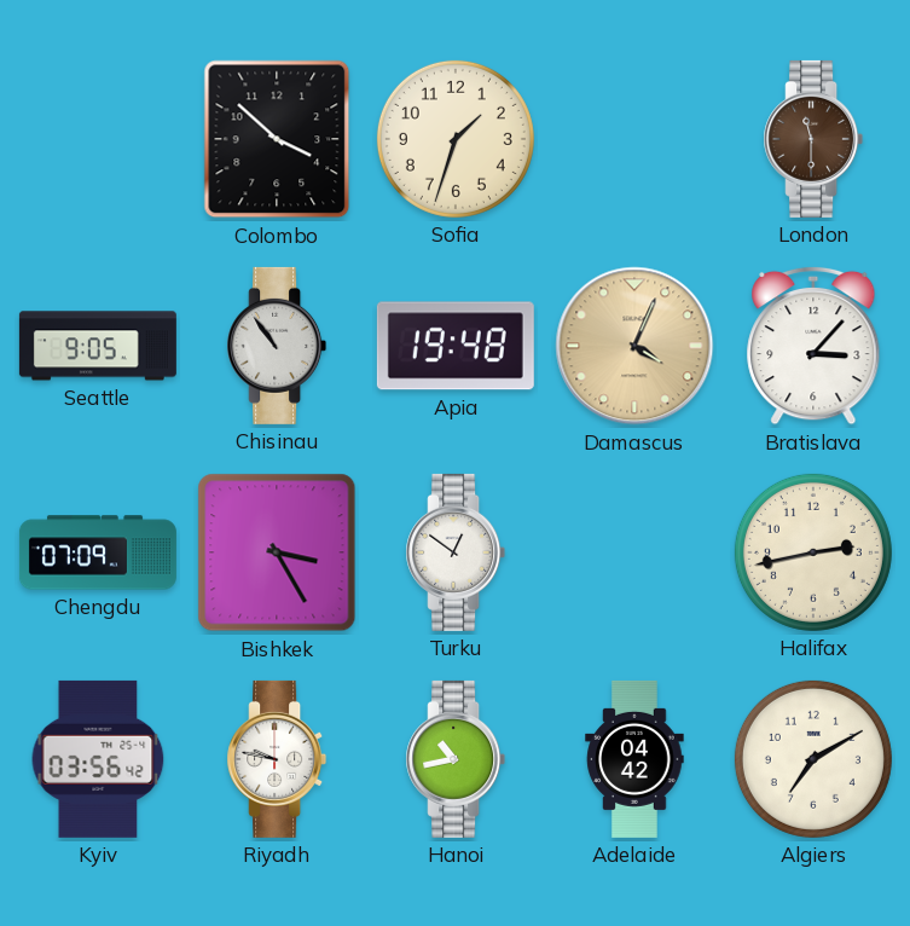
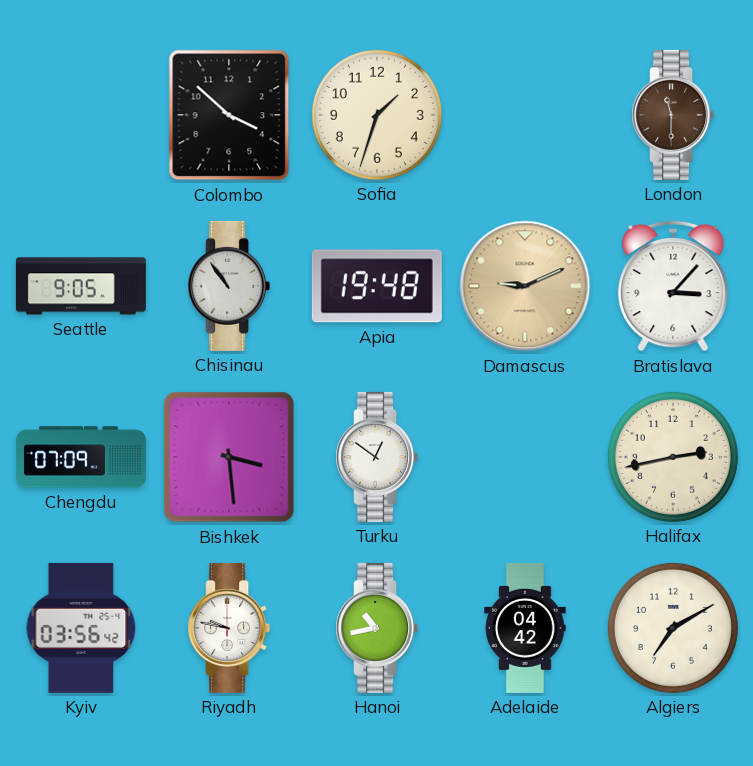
Damascus: 4:04 -> 9:11 (525, 286)
Bishkek: 3:25 -> 3:29 (229, 457)
